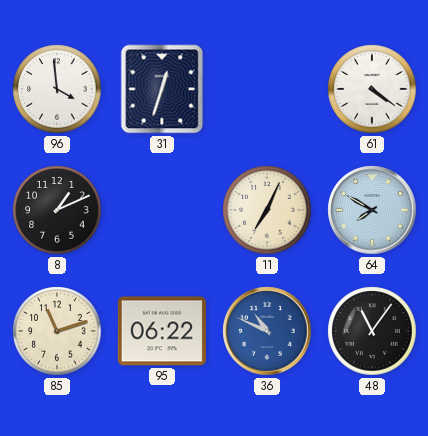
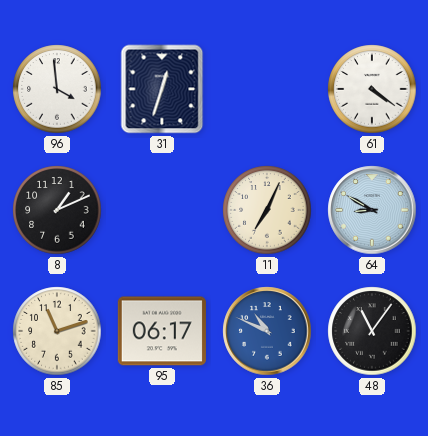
64: 7:50 -> 8:50 (372, 210)
95: 06:22 -> 06:17 (162, 331)
